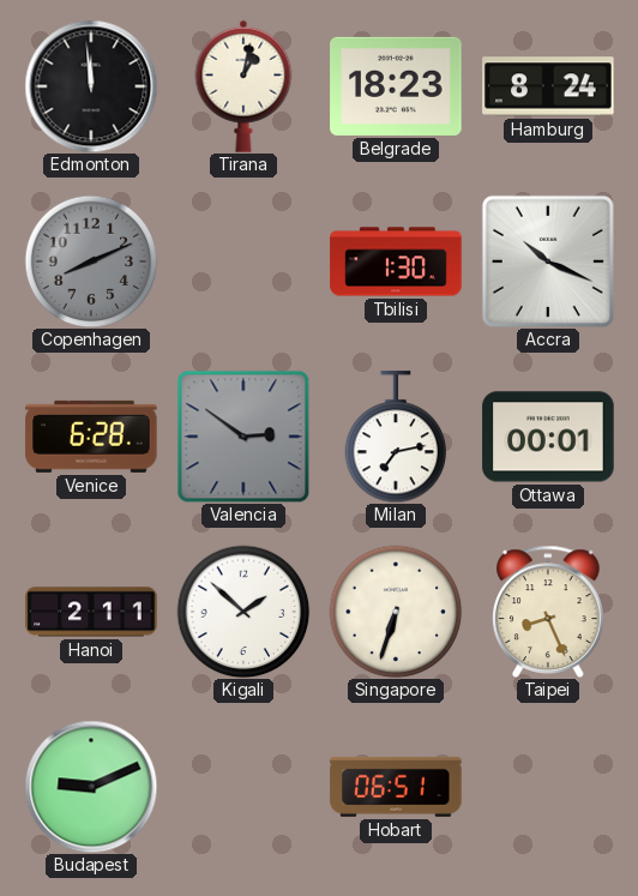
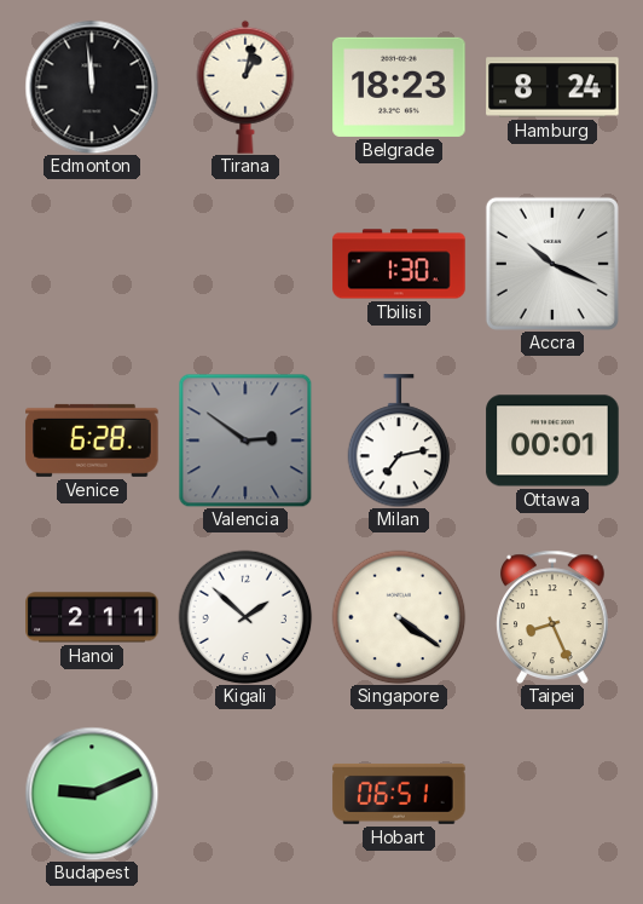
Copenhagen: 8:11 -> none (91, 261)
Singapore: 6:33 -> 4:21 (399, 617)
